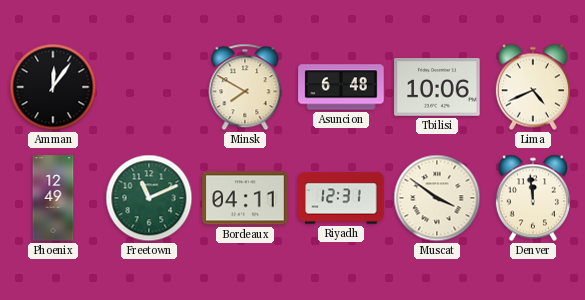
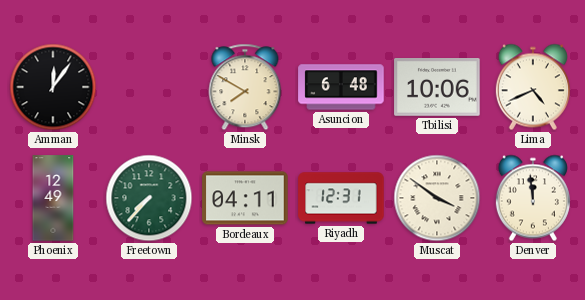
Freetown: 11:11 -> 7:37 (149, 198)
